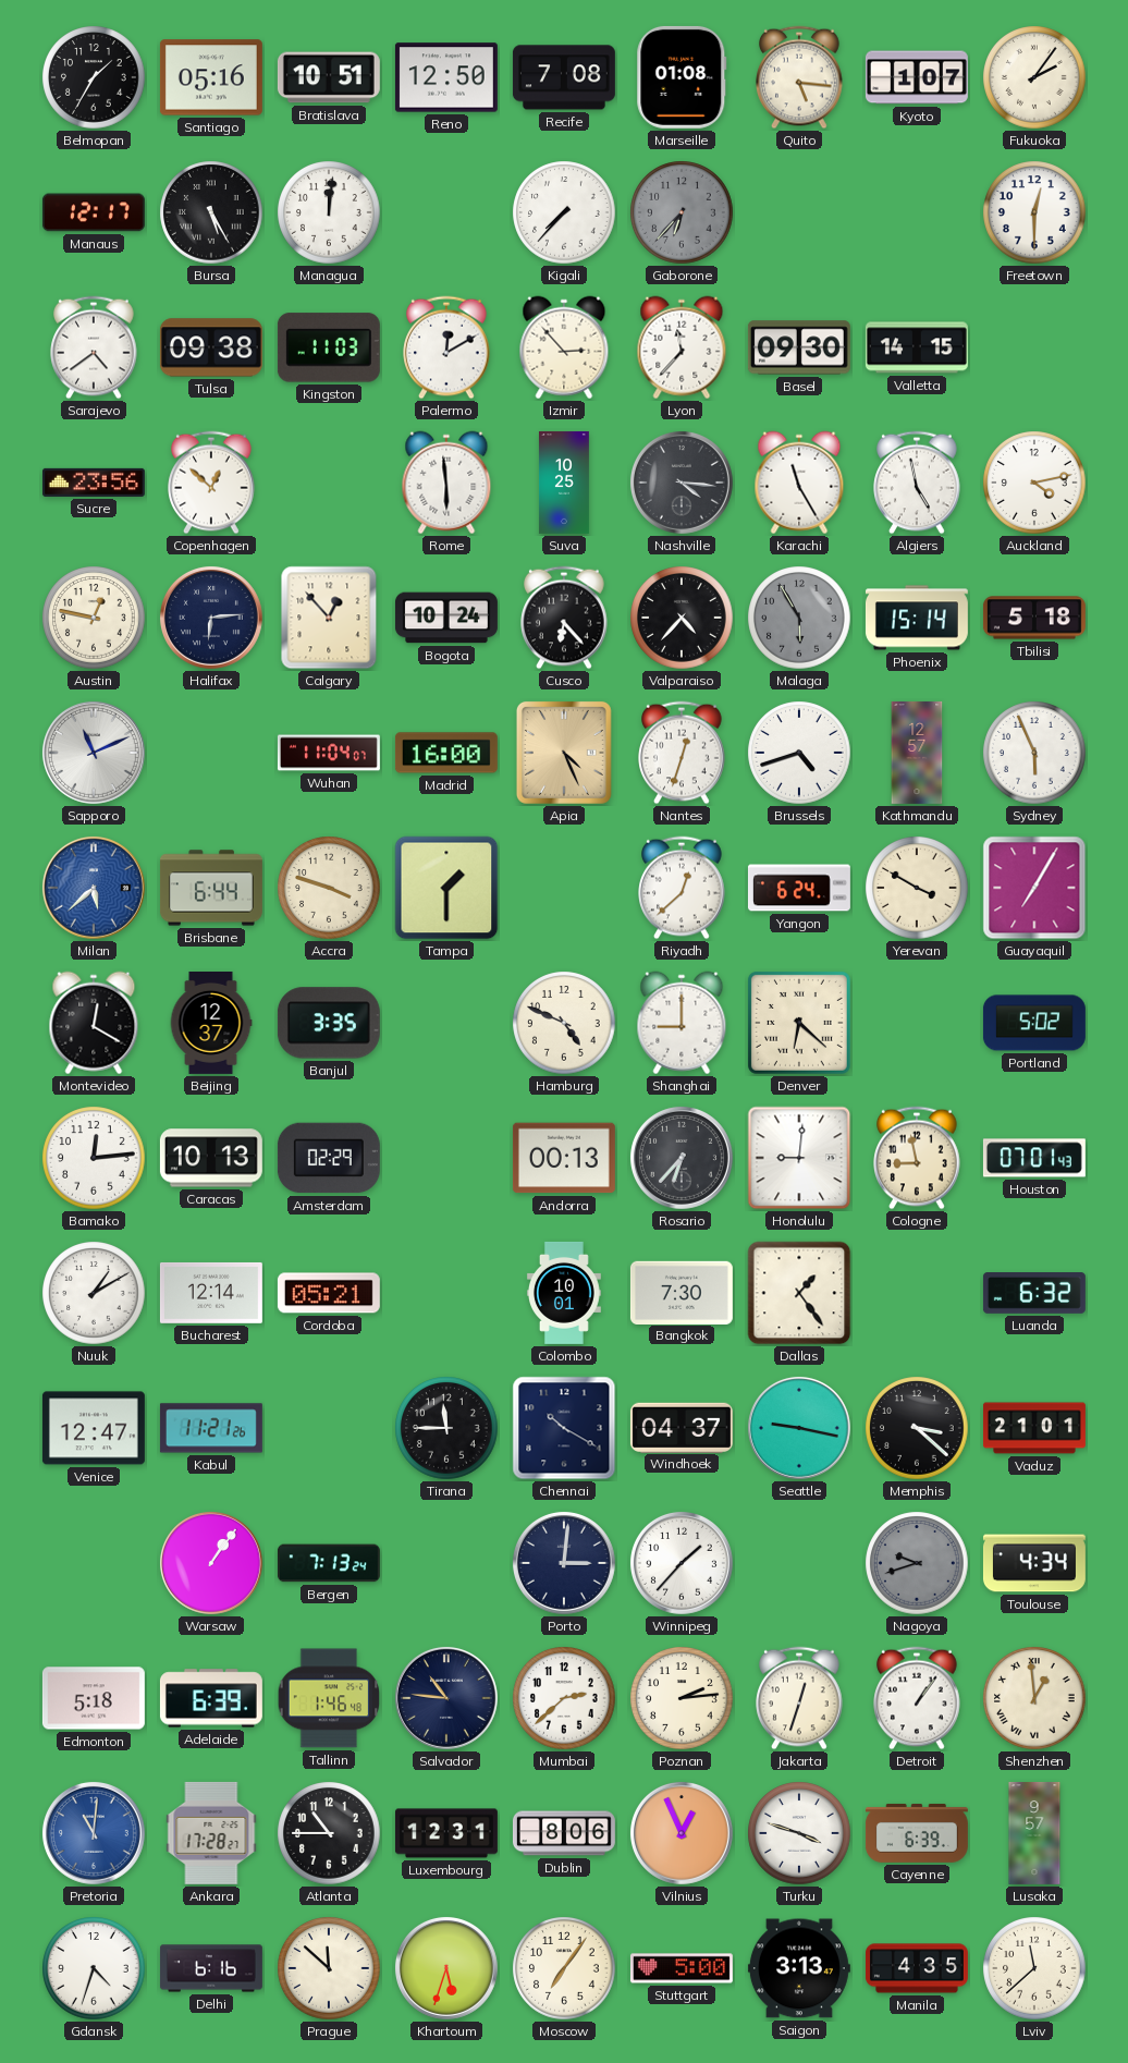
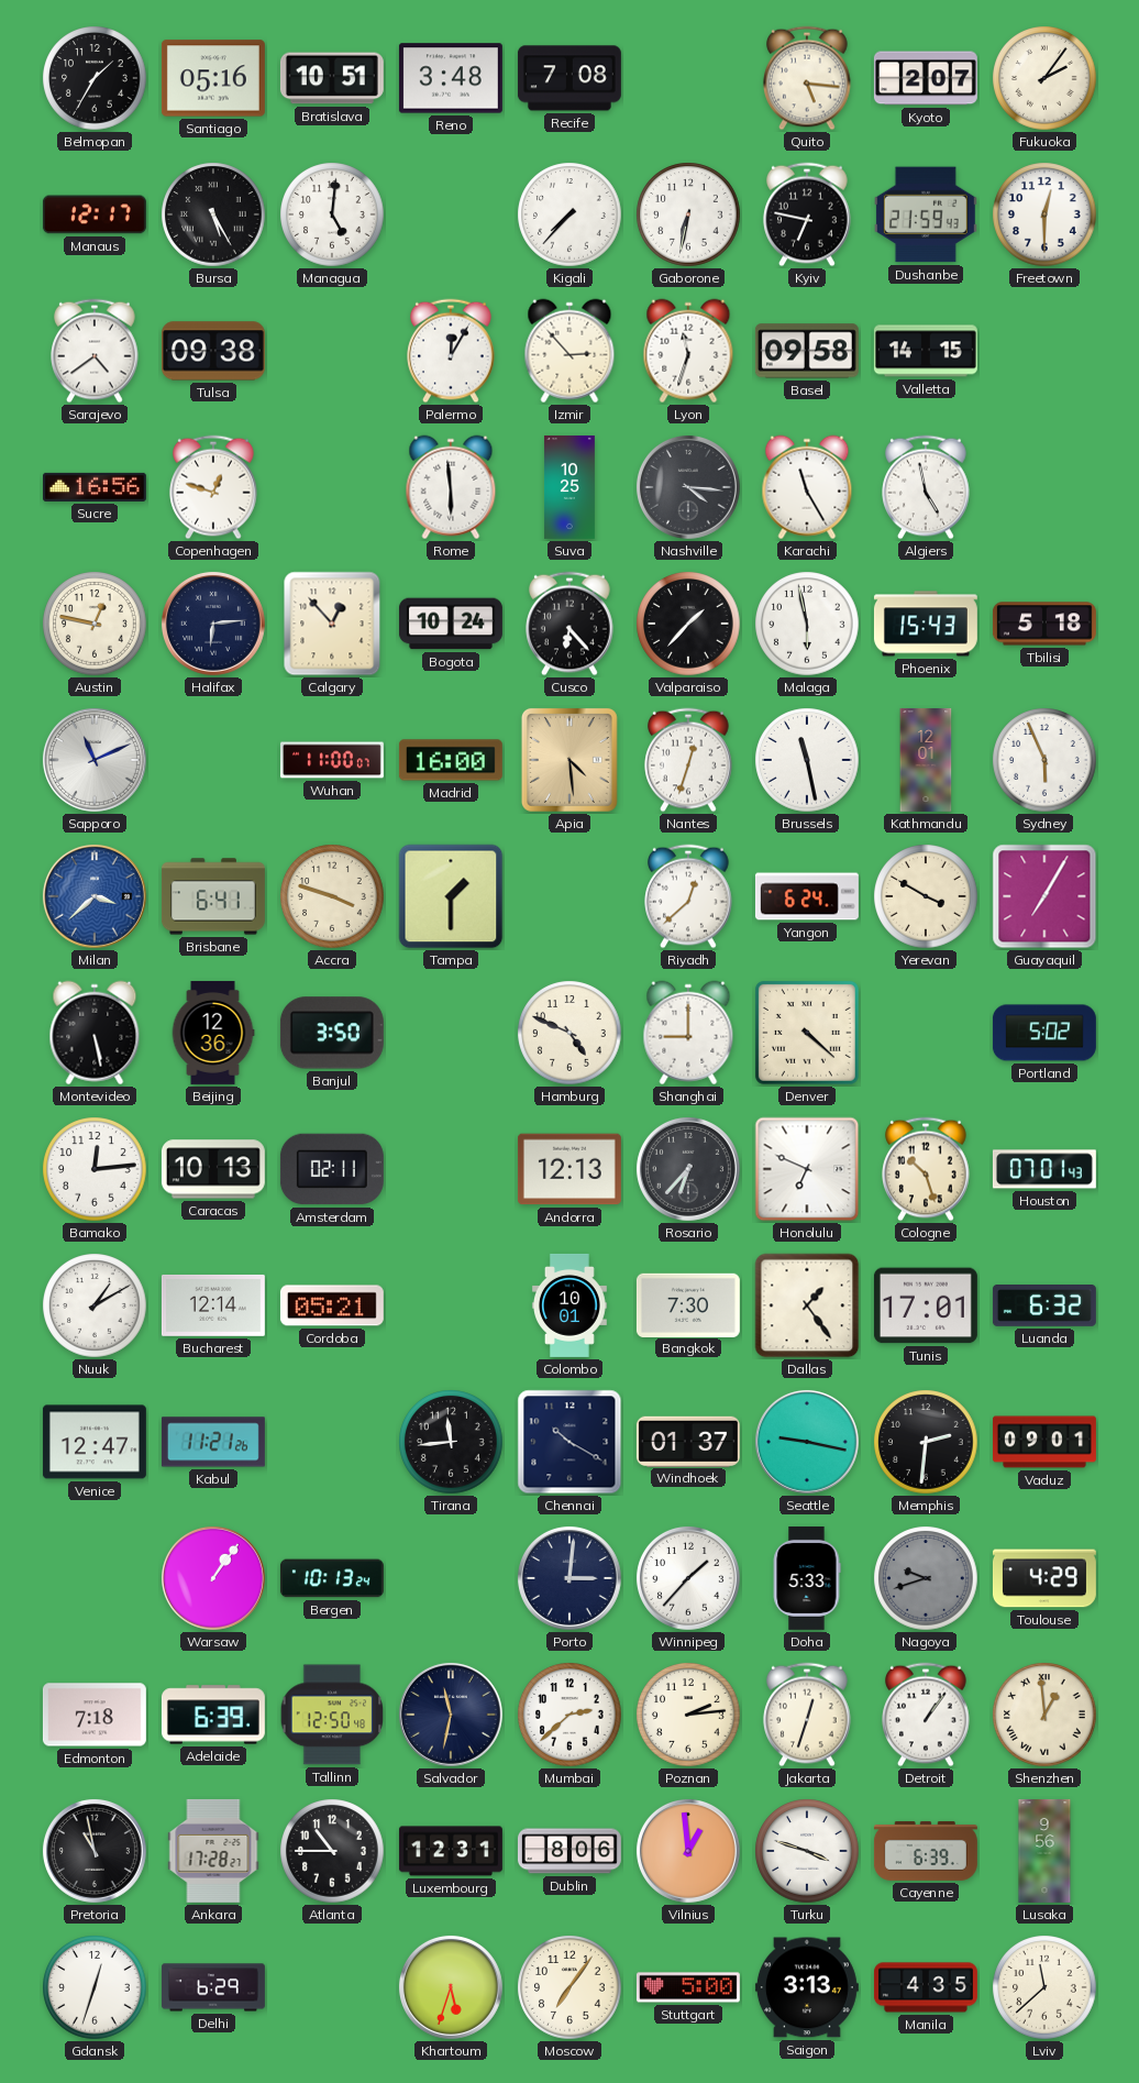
Reno: 12:50 -> 3:48 (451, 78)
Marseille: 01:08 -> none (682, 77)
Kyoto: 1:07 -> 2:07 (926, 78)
Managua: 12:01 -> 5:01 (332, 214)
Gaborone: 6:37 -> 6:32 (688, 214)
Gaborone dial: grey -> white (688, 214)
Kyiv: none -> 6:47 (807, 214)
Dushanbe: none -> 21:59 (926, 214)
Kingston: 11:03 -> none (329, 347)
Palermo: 12:10 -> 12:05 (451, 351)
Lyon: 11:37 -> 11:33 (688, 351)
Basel: 09:30 -> 09:58 (807, 351)
Sucre: 23:56 -> 16:56 (95, 487)
Copenhagen: 12:52 -> 12:48 (213, 487)
Auckland: 4:13 -> none (1034, 483)
Valparaiso: 4:37 -> 1:37 (688, 624)
Malaga: 5:55 -> 5:58 (807, 624)
Malaga dial: grey -> white (807, 624)
Phoenix: 15:14 -> 15:43 (926, 624)
Wuhan: 11:04 -> 11:00 (332, 760)
Apia: 4:26 -> 4:29 (569, 760)
Brussels: 4:42 -> 11:28 (807, 760)
Kathmandu: 12:57 -> 12:01 (926, 760)
Milan: 5:38 -> 3:38 (95, 896)
Brisbane: 6:44 -> 6:41 (213, 896)
Montevideo: 12:20 -> 5:28 (95, 1033)
Beijing: 12:37 -> 12:36 (213, 1033)
Banjul: 3:35 -> 3:50 (332, 1033)
Denver: 6:22 -> 4:22 (807, 1033)
Amsterdam: 02:29 -> 02:11 (332, 1169)
Andorra: 00:13 -> 12:13 (569, 1169)
Honolulu: 9:01 -> 6:49 (807, 1169)
Cologne: 8:58 -> 10:27 (926, 1169)
Tunis: none -> 17:01 (926, 1305)
Tirana: 11:45 -> 11:44 (451, 1442)
Windhoek: 04:37 -> 01:37 (688, 1441)
Memphis: 3:22 -> 2:31 (926, 1442)
Vaduz: 21:01 -> 09:01 (1044, 1442)
Bergen: 7:13 -> 10:13 (332, 1578)
Doha: none -> 5:33 (807, 1578)
Toulouse: 4:34 -> 4:29 (1044, 1578)
Edmonton: 5:18 -> 7:18 (95, 1715)
Tallinn: 1:46 -> 12:50 (332, 1715)
Salvador: 10:46 -> 11:32 (451, 1715)
Pretoria: 11:01 -> 10:58 (95, 1851)
Pretoria dial: blue -> black (95, 1851)
Vilnius: 12:56 -> 12:59 (688, 1851)
Lusaka: 9:57 -> 9:56 (1044, 1851)
Gdansk: 4:33 -> 12:33 (95, 1987)
Delhi: 6:16 -> 6:29 (213, 1987)
Prague: 11:52 -> none (329, 1968)
